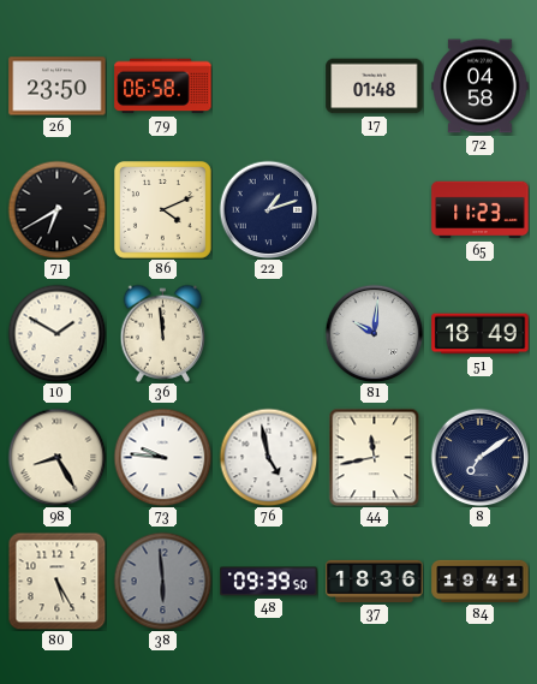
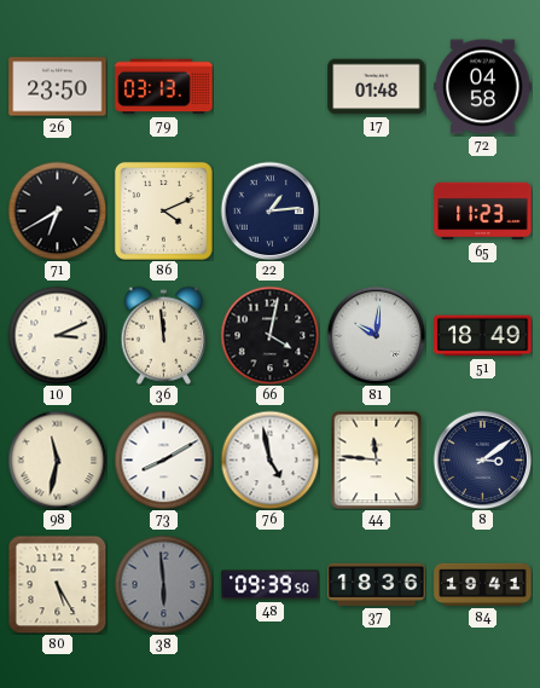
79: 06:58 -> 03:13 (164, 87)
22: 1:12 -> 1:14 (269, 210)
10: 1:50 -> 3:11 (57, 335)
66: none -> 4:02 (269, 335)
98: 8:25 -> 11:32 (57, 459)
73: 9:46 -> 8:10 (163, 459)
44: 11:43 -> 11:46 (377, 459)
8: 7:09 -> 3:09 (482, 459)
